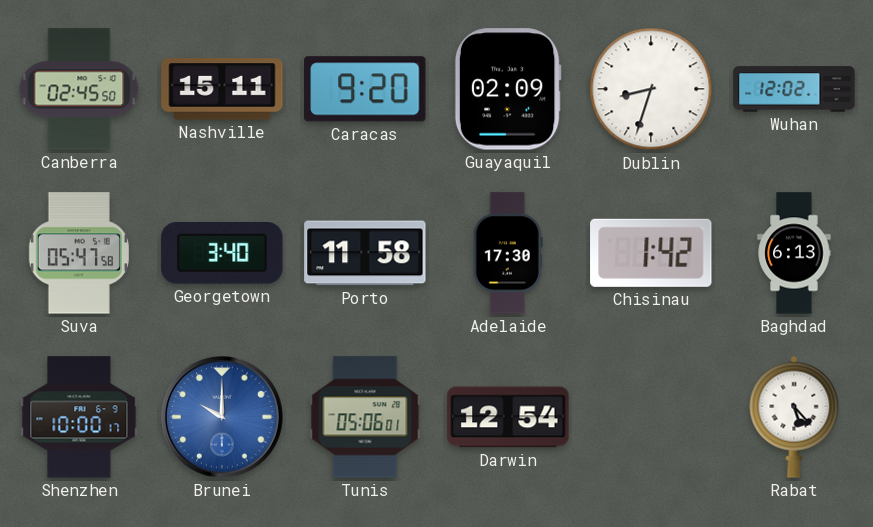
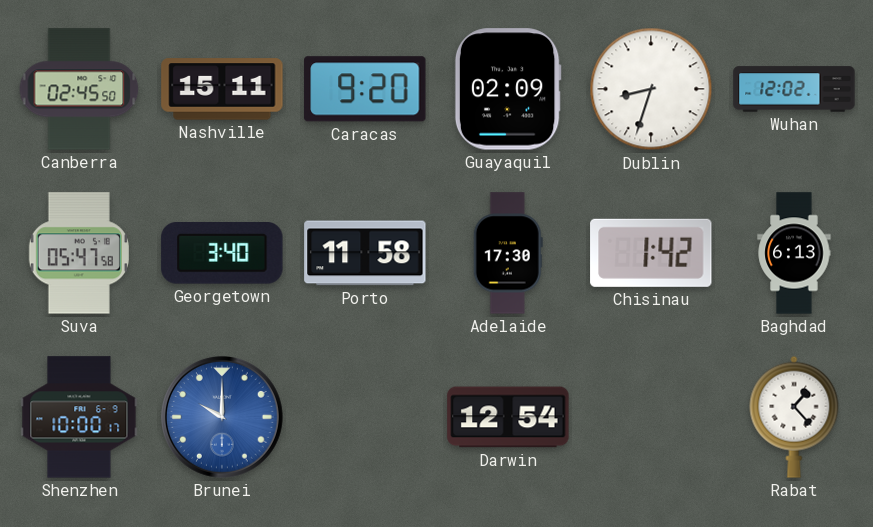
Tunis: 05:06 -> none (365, 417)
Rabat: 5:23 -> 1:23 (794, 417)
